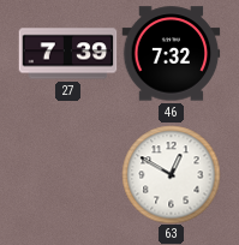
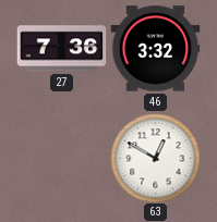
27: 7:39 -> 7:36 (61, 49)
46: 7:32 -> 3:32 (155, 49)
